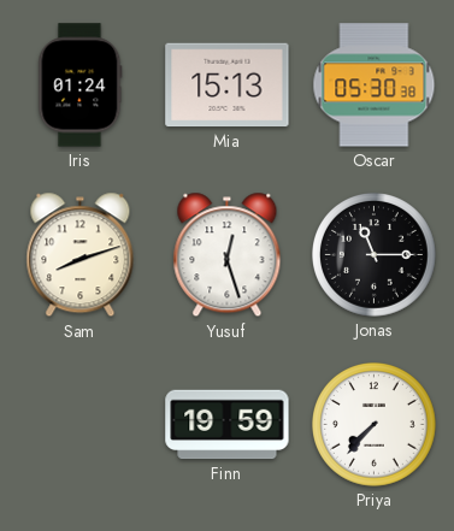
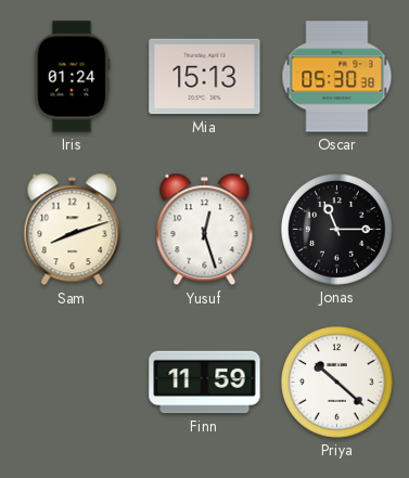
Finn: 19:59 -> 11:59 (205, 383)
Priya: 7:37 -> 10:22 (337, 383)
